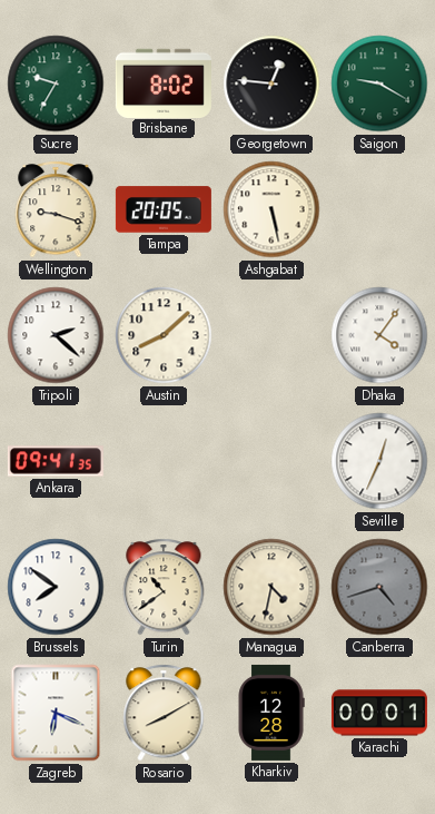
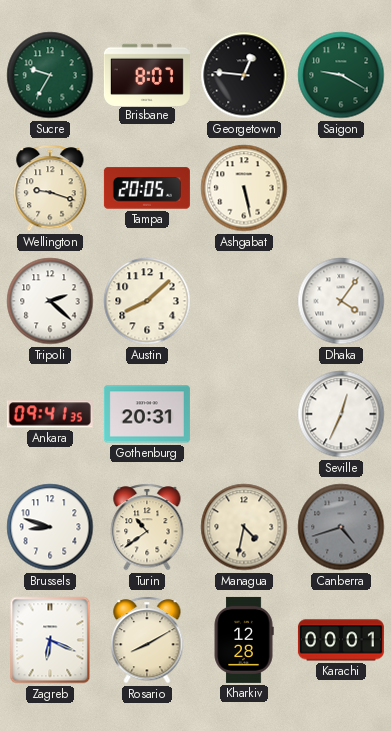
Brisbane: 8:02 -> 8:07 (147, 74)
Gothenburg: none -> 20:31 (147, 414)
Brussels: 7:51 -> 8:48 (50, 527)
